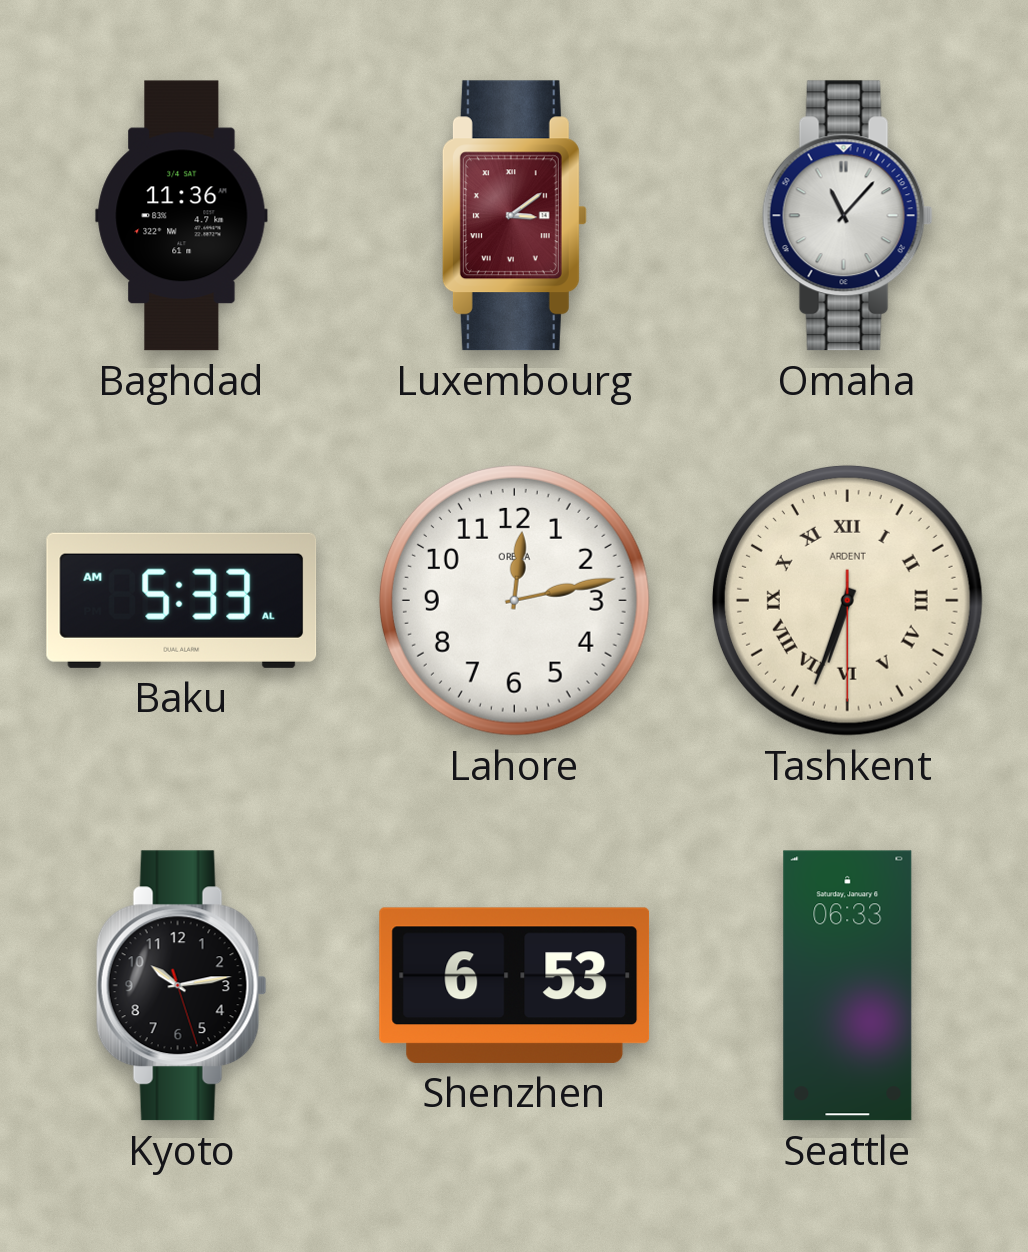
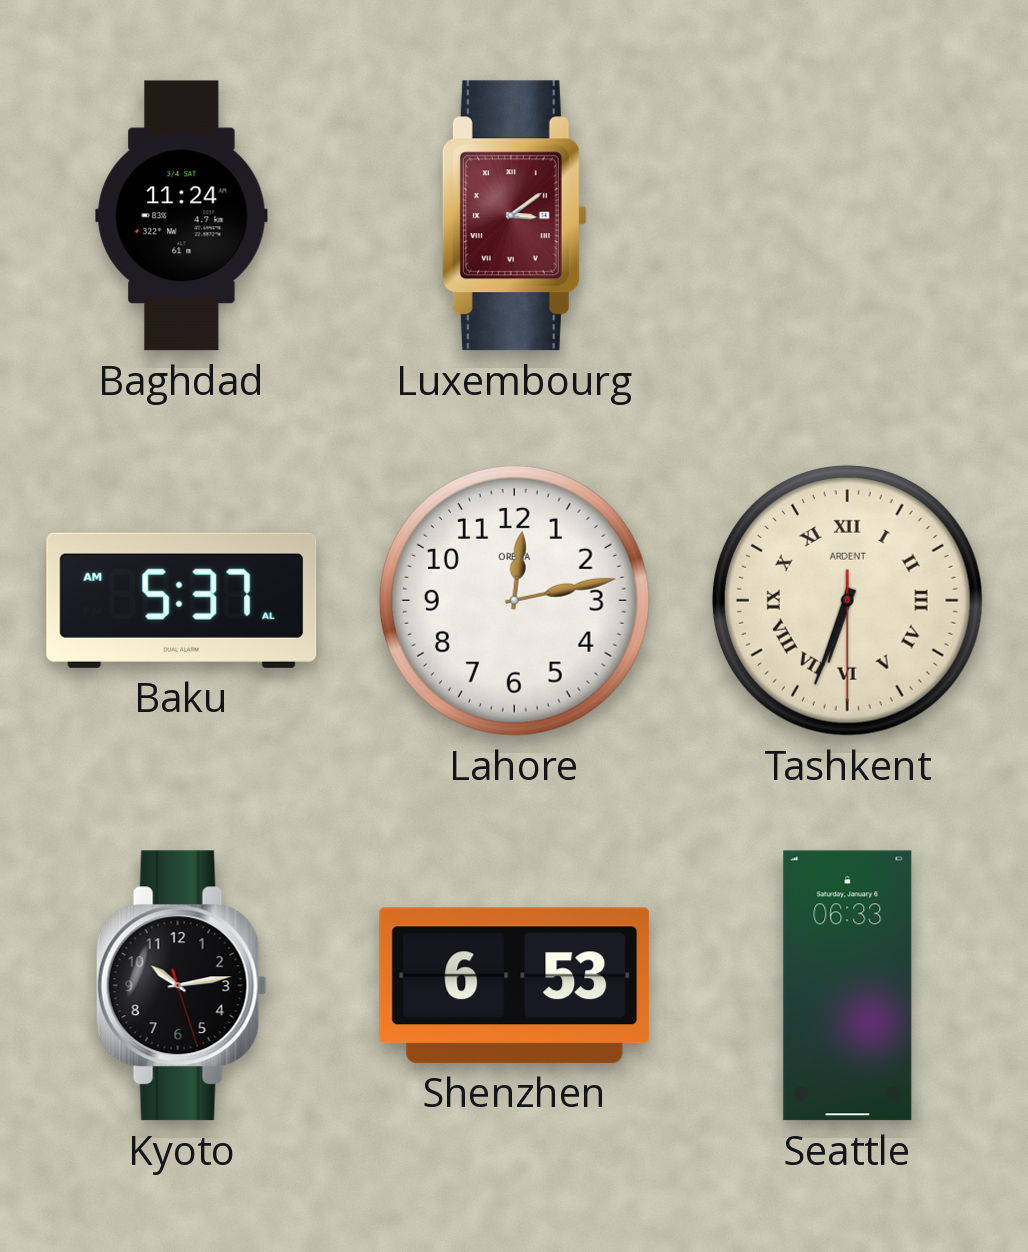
Baghdad: 11:36 -> 11:24 (182, 216)
Omaha: 11:07 -> none (847, 216)
Baku: 5:33 -> 5:37 (182, 600)
